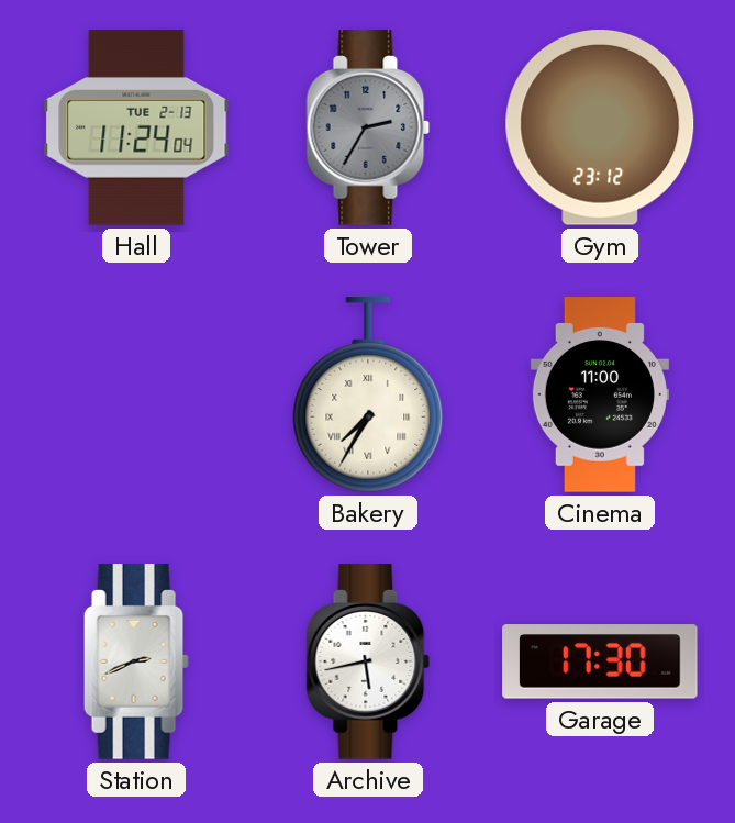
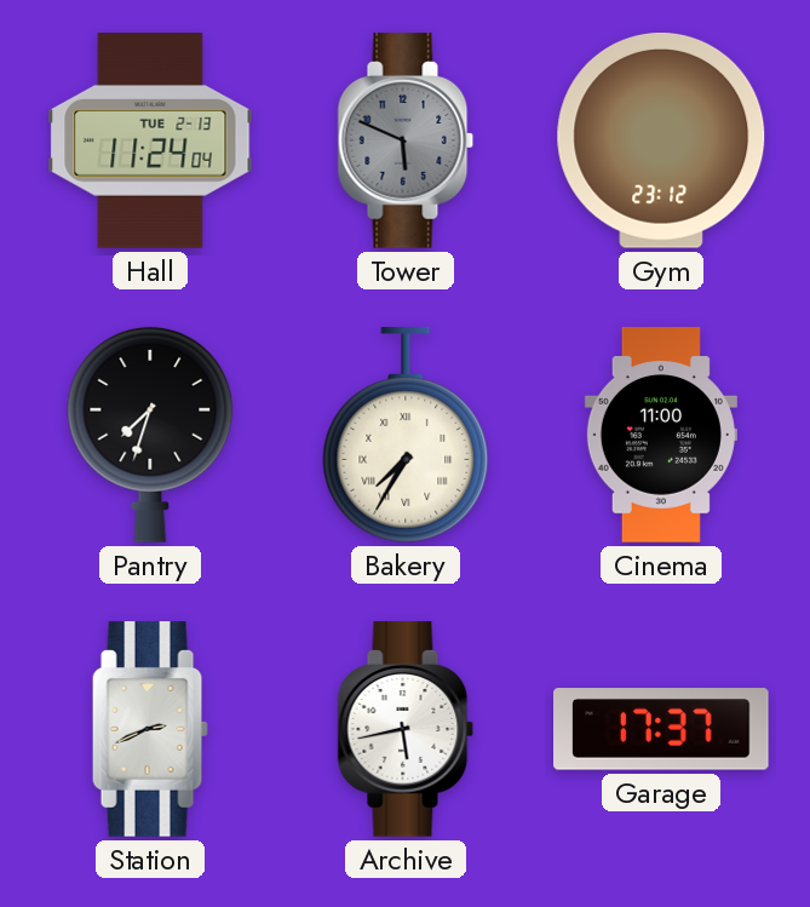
Tower: 2:35 -> 5:49 (406, 140)
Pantry: none -> 7:33 (150, 435)
Garage: 17:30 -> 17:37 (662, 729)
